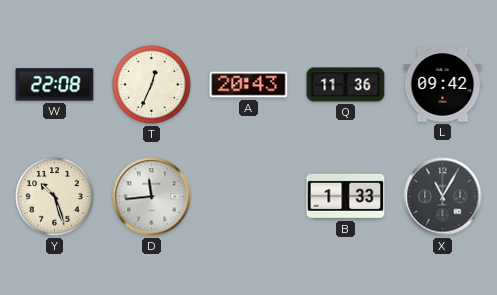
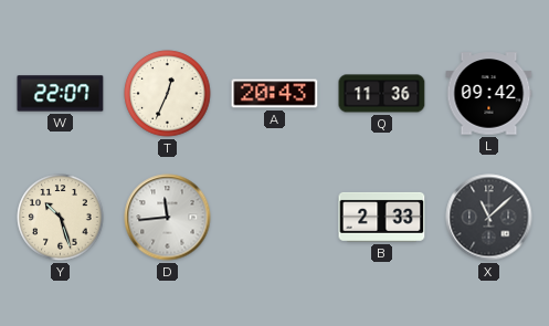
W: 22:08 -> 22:07 (61, 94)
B: 1:33 -> 2:33 (382, 217)
X: 11:05 -> 11:08 (489, 218)
